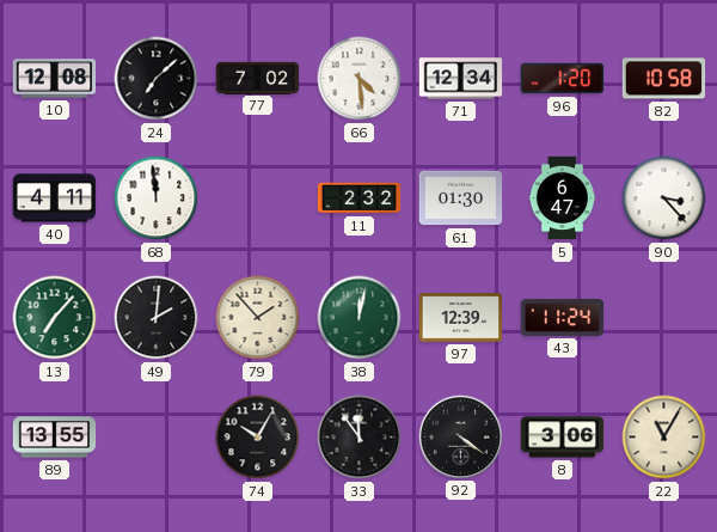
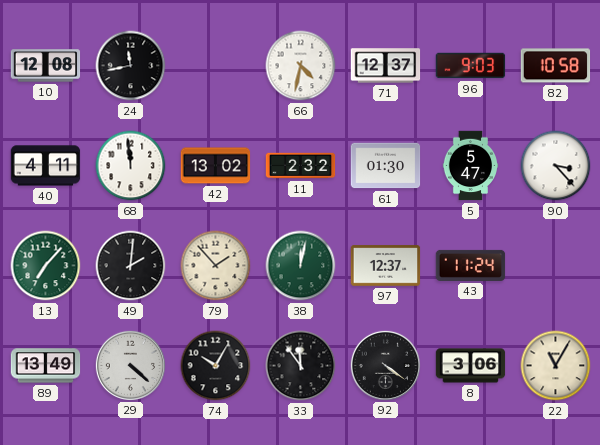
24: 7:08 -> 11:43 (131, 66)
77: 7:02 -> none (258, 78)
66: 4:29 -> 4:32 (301, 66)
71: 12:34 -> 12:37 (386, 66)
96: 1:20 -> 9:03 (471, 66)
42: none -> 13:02 (216, 166)
5: 6:47 -> 5:47 (470, 166)
97: 12:39 -> 12:37 (386, 266)
89: 13:55 -> 13:49 (46, 366)
29: none -> 4:22 (130, 365)
